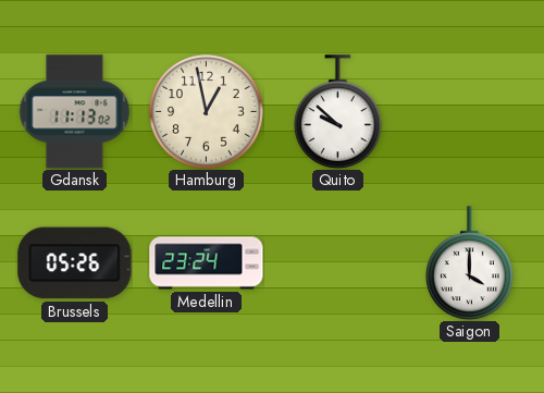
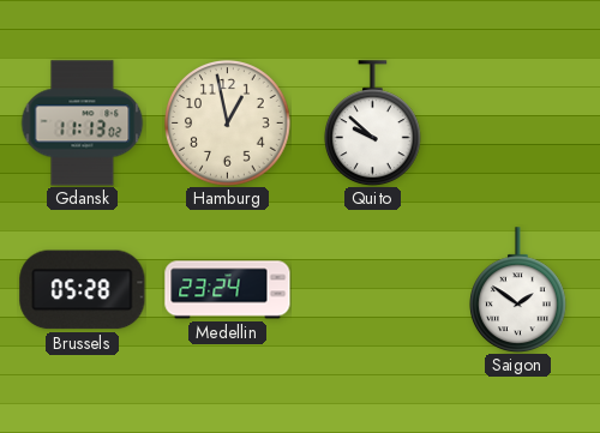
Brussels: 05:26 -> 05:28 (83, 290)
Saigon: 4:00 -> 1:51 (518, 290)
